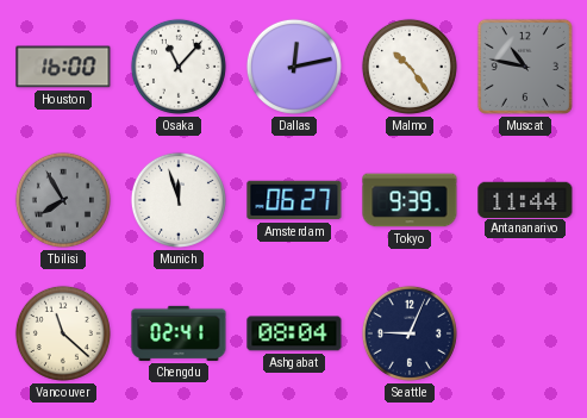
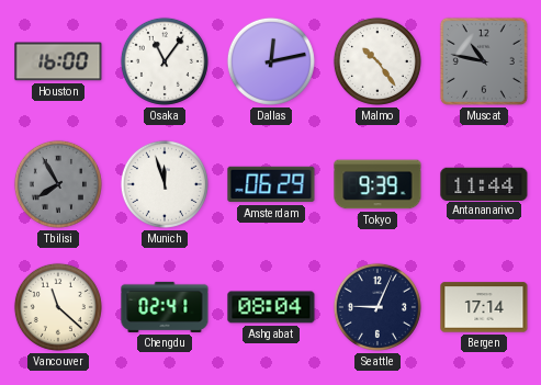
Osaka: 11:07 -> 11:06 (165, 61)
Amsterdam: 06:27 -> 06:29 (271, 184)
Bergen: none -> 17:14 (484, 307)
